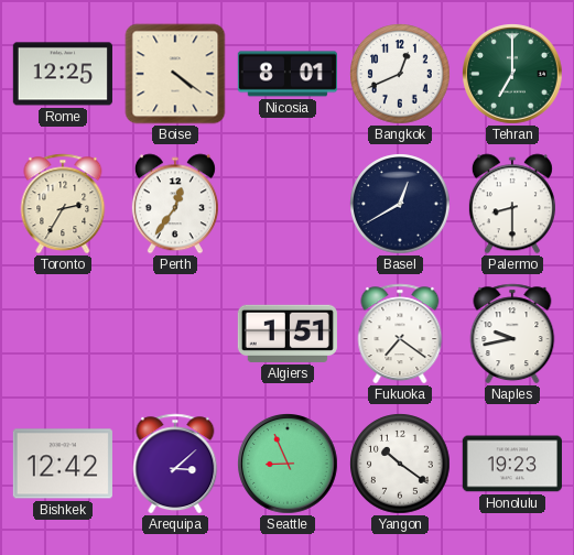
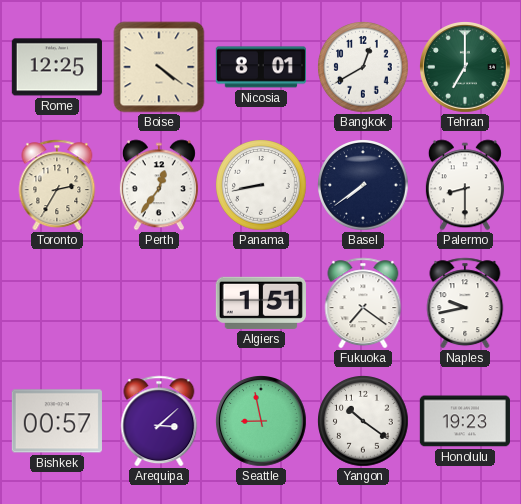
Bangkok: 12:41 -> 12:40 (363, 67)
Panama: none -> 8:43 (261, 185)
Basel: 12:40 -> 7:39 (363, 185)
Bishkek: 12:42 -> 00:57 (57, 421)
Seattle: 8:56 -> 8:58 (262, 422)
